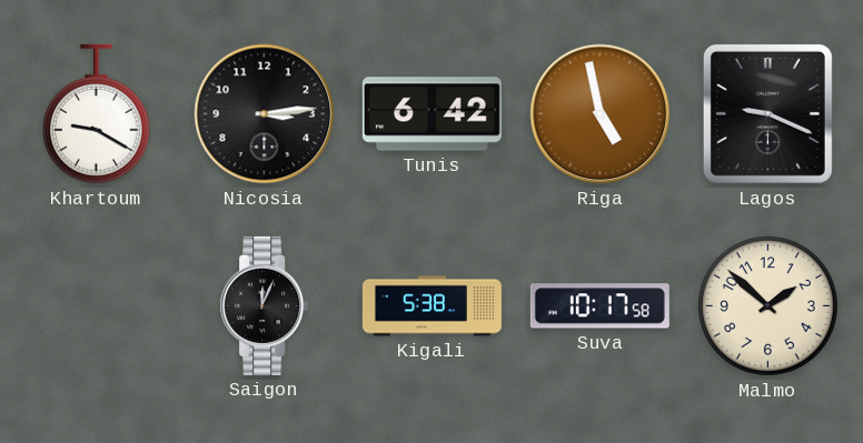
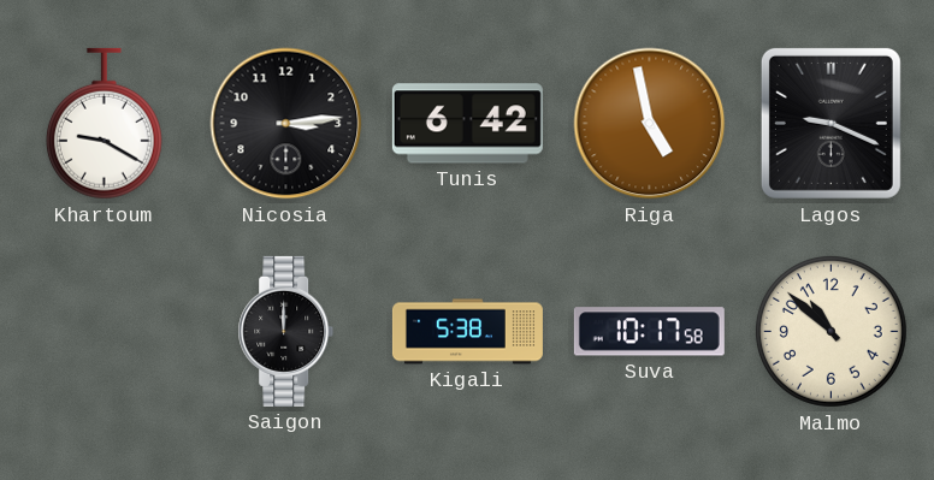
Saigon: 12:04 -> 12:00 (286, 331)
Malmo: 1:52 -> 10:52 (830, 331)
